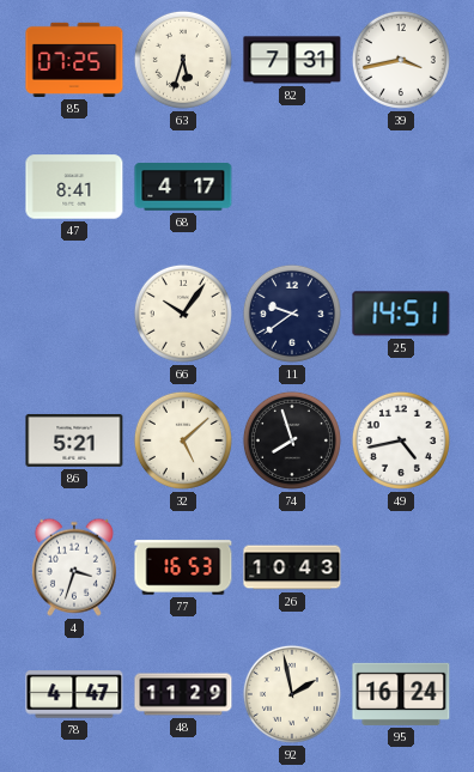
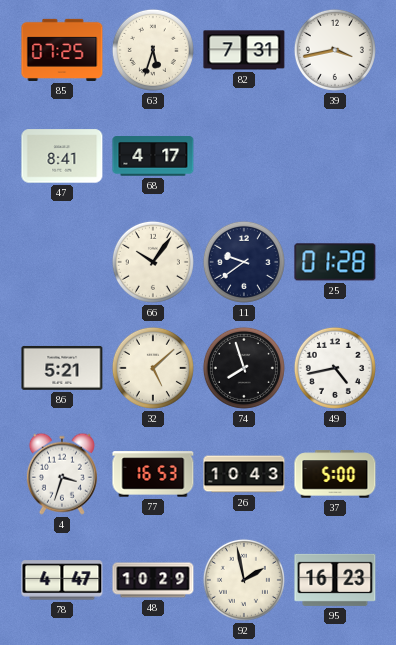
25: 14:51 -> 01:28 (335, 262)
37: none -> 5:00 (335, 474)
48: 11:29 -> 10:29 (153, 580)
95: 16:24 -> 16:23 (335, 580)
